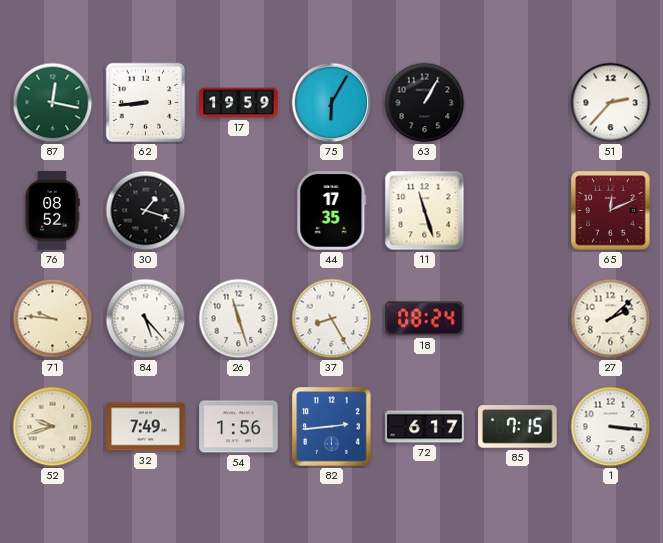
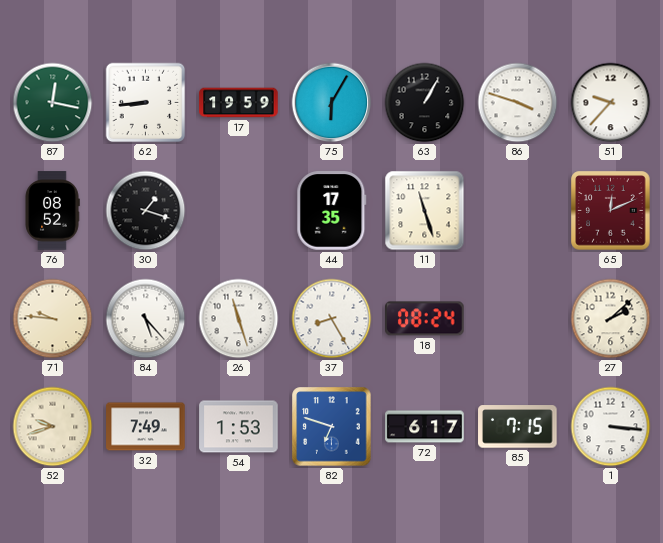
86: none -> 3:48 (518, 103)
51: 2:37 -> 9:37 (611, 103)
54: 1:56 -> 1:53 (239, 427)
82: 2:44 -> 6:48 (332, 427)
